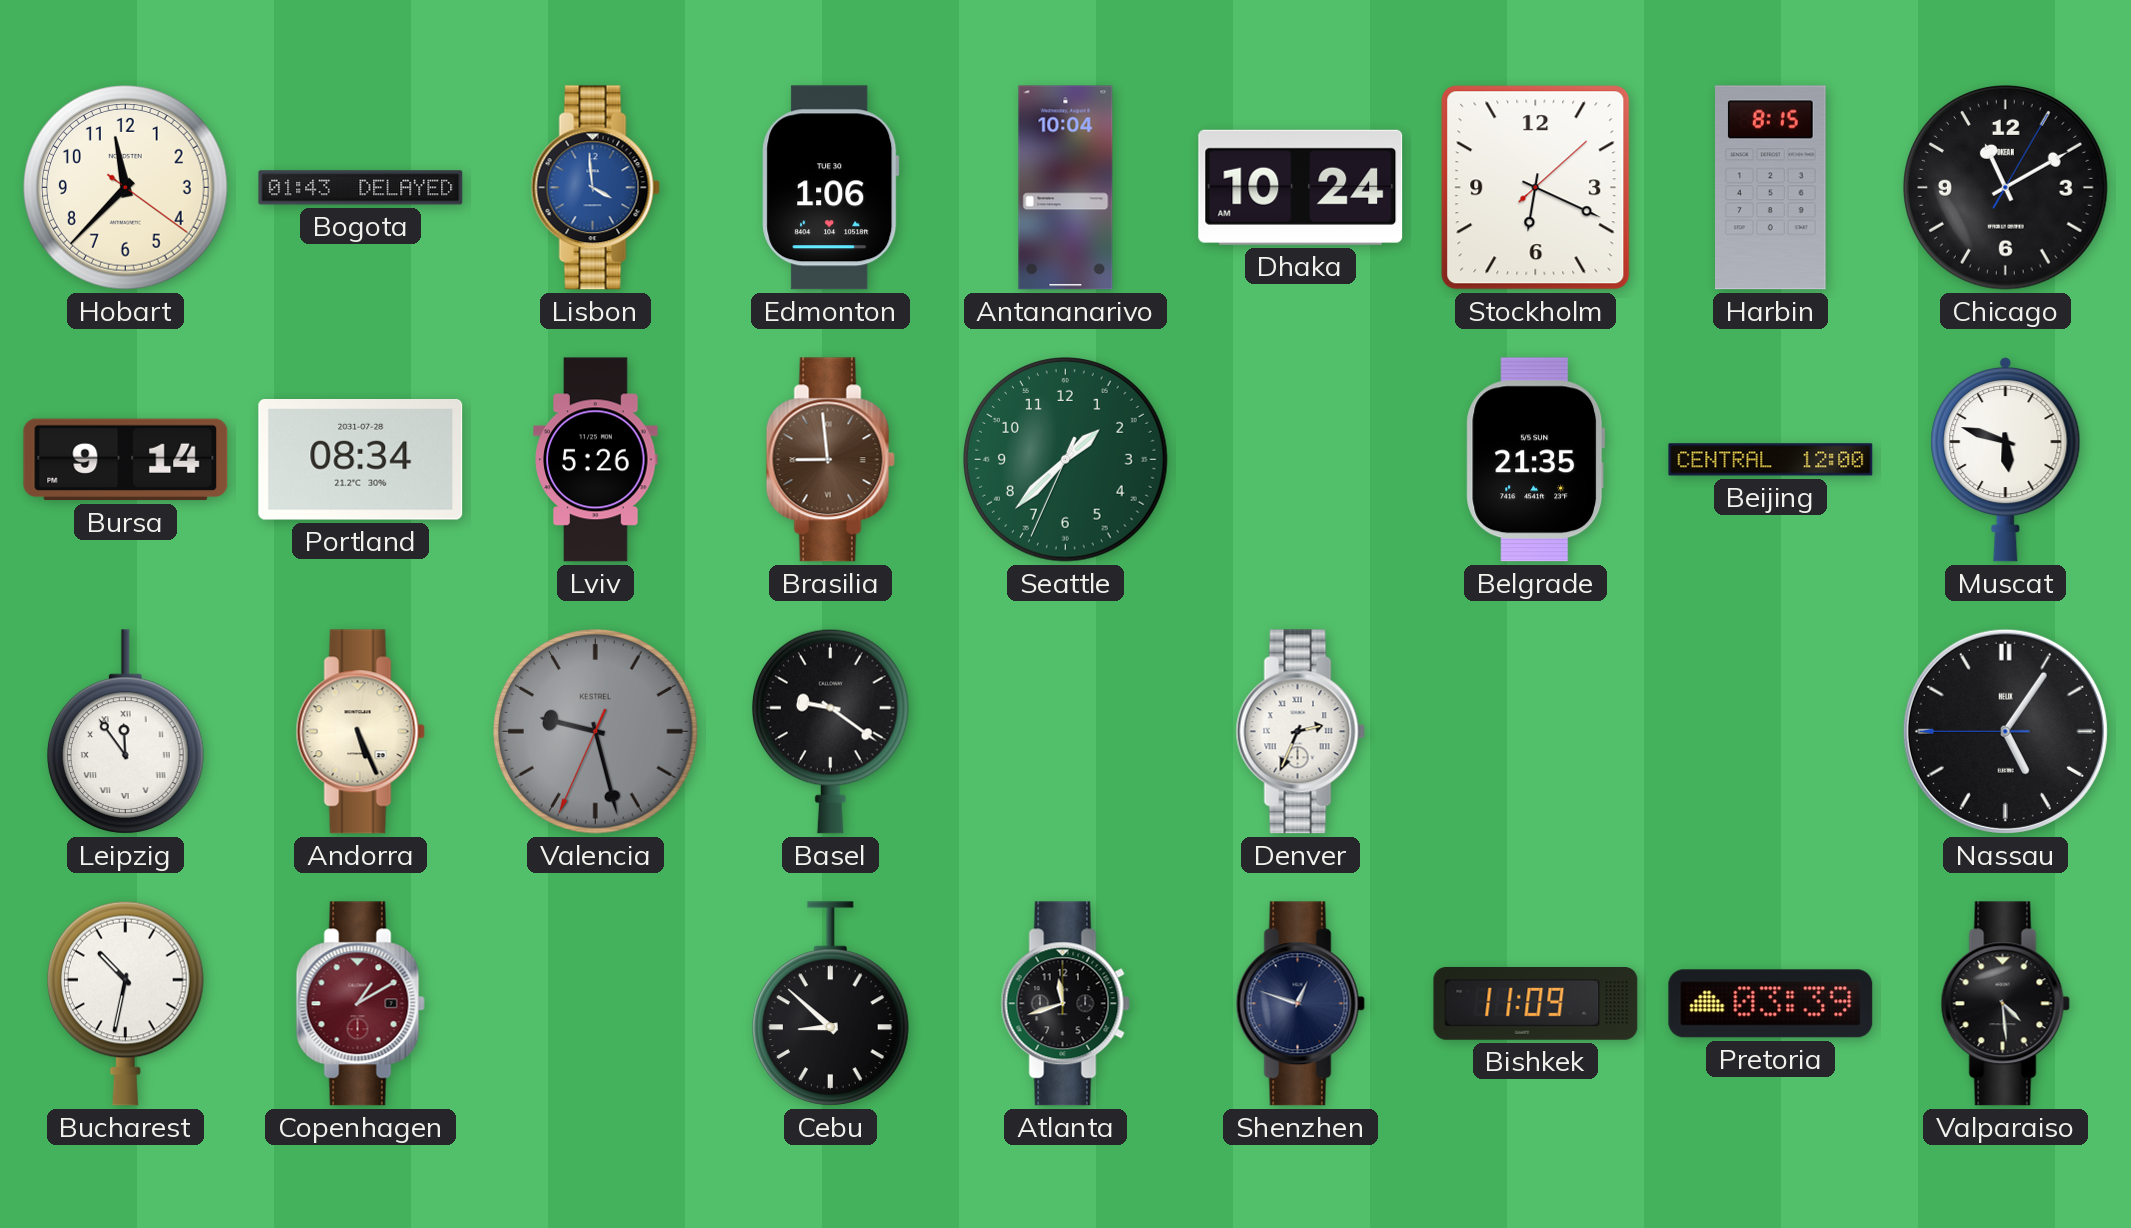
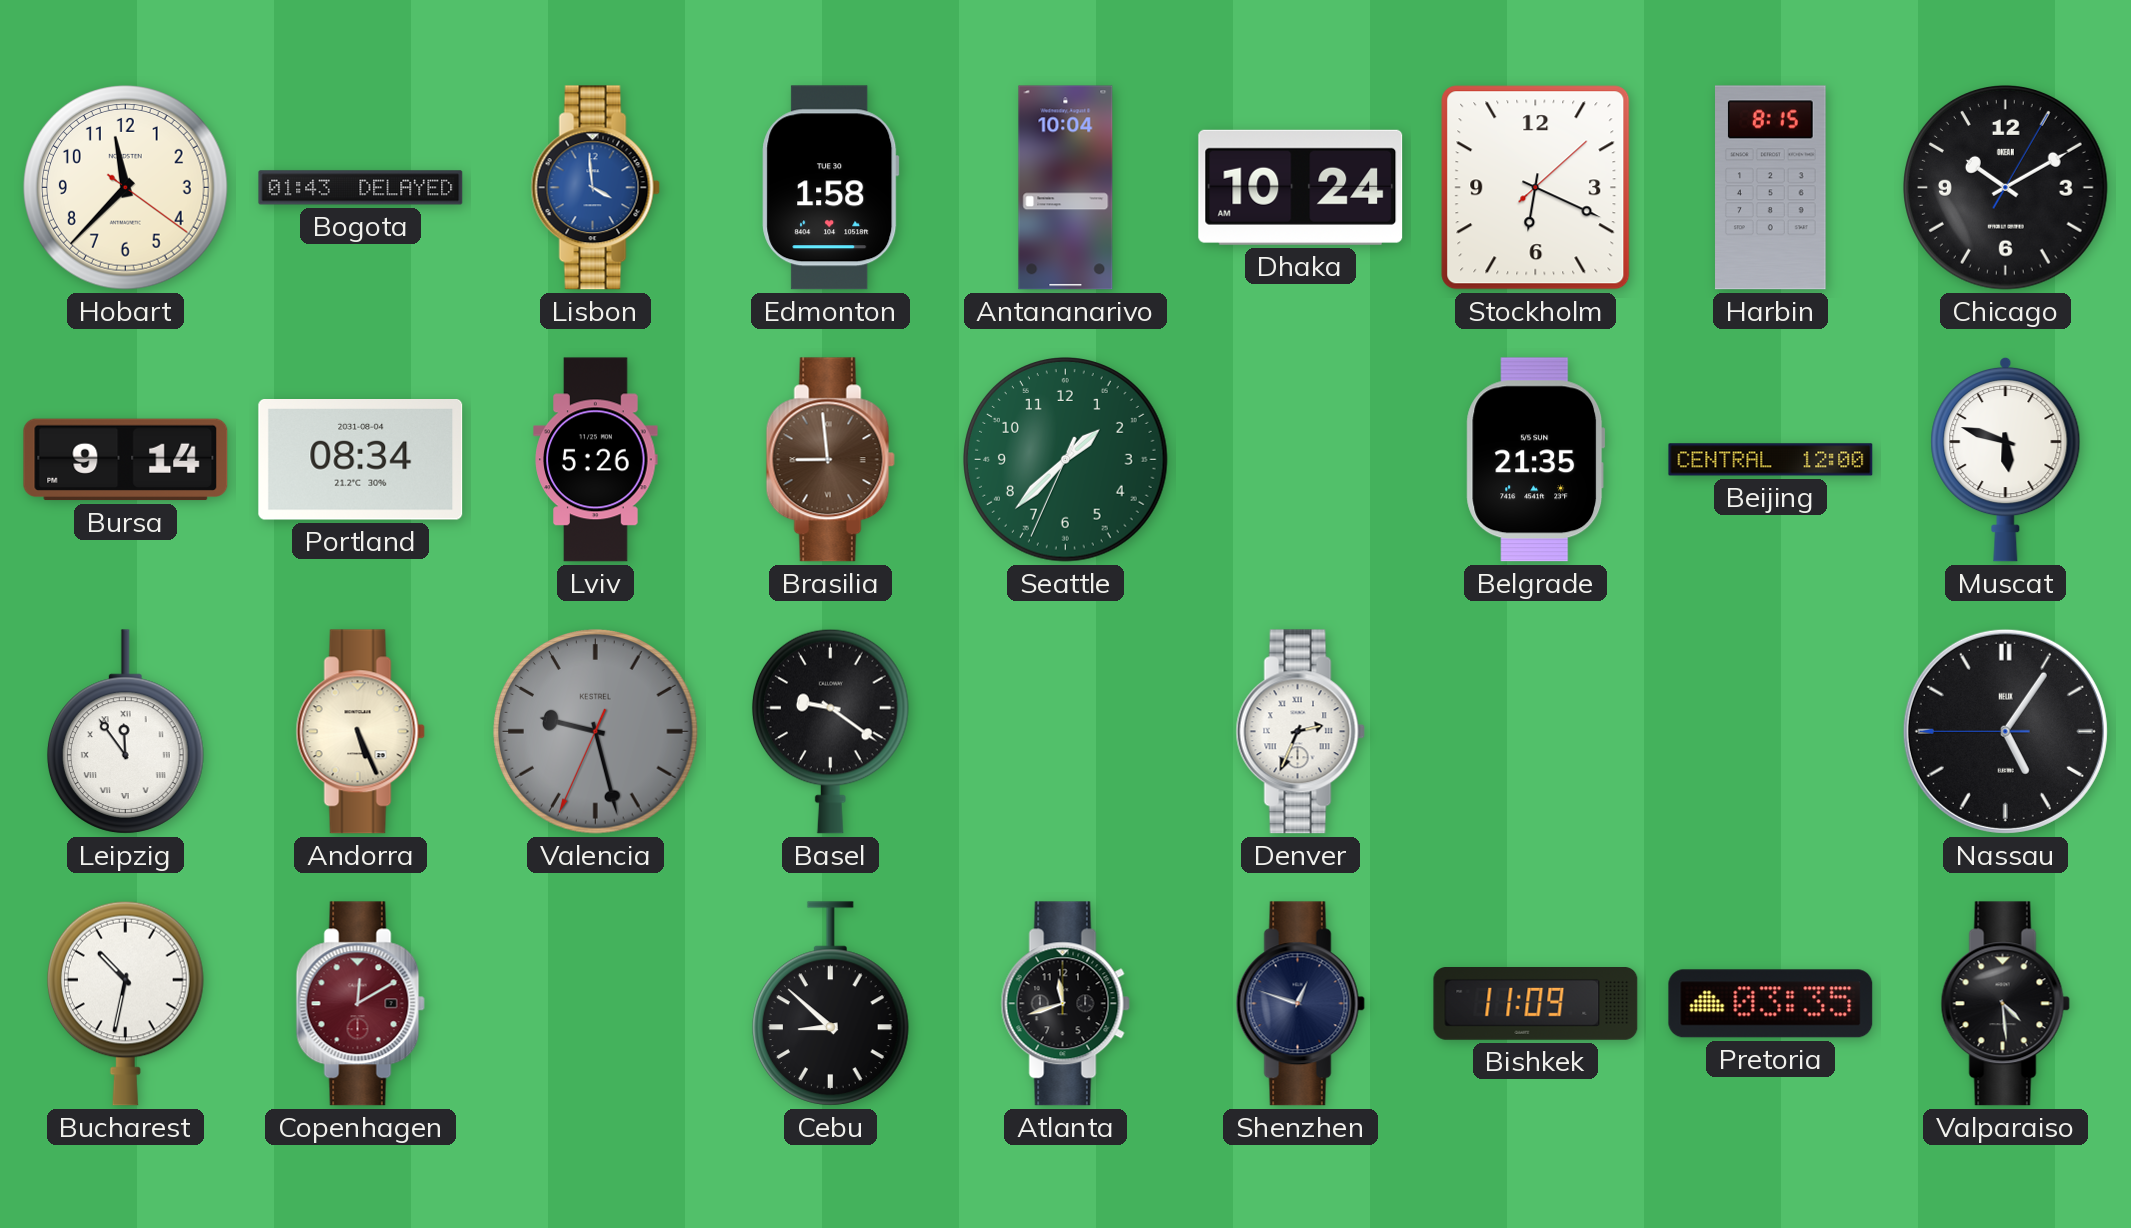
Edmonton: 1:06 -> 1:58 (831, 188)
Chicago: 11:10 -> 10:10 (2006, 188)
Portland date: 2031-07-28 -> 2031-08-04 (361, 460)
Copenhagen: 1:10 -> 12:10 (360, 1004)
Pretoria: 03:39 -> 03:35 (1771, 1004)
